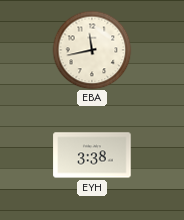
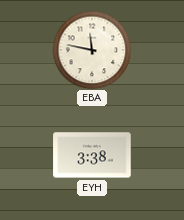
EBA: 11:43 -> 11:47 (92, 50)
